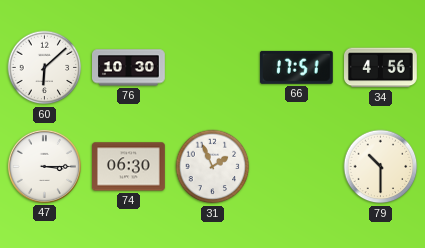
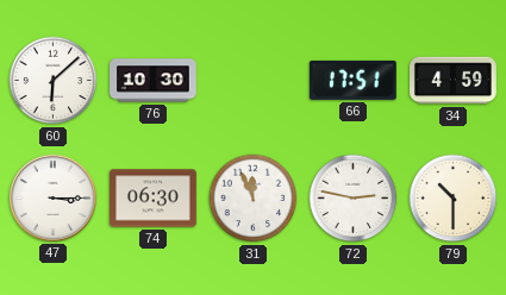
34: 4:56 -> 4:59 (454, 81)
31: 1:56 -> 11:56 (254, 199)
72: none -> 2:47 (354, 199)
